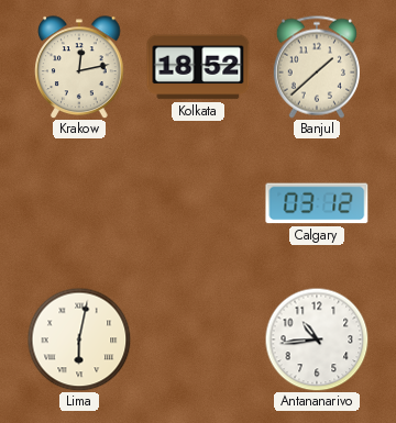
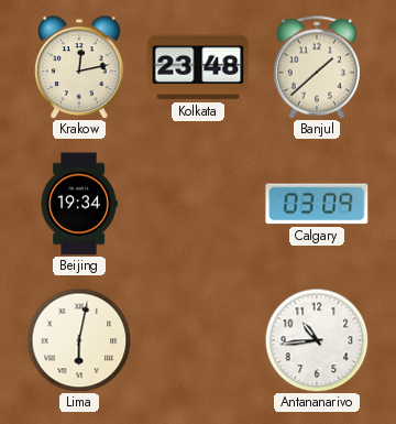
Kolkata: 18:52 -> 23:48 (198, 67)
Beijing: none -> 19:34 (79, 204)
Calgary: 03:12 -> 03:09 (317, 204)
